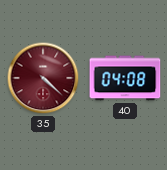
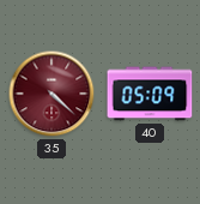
40: 04:08 -> 05:09 (150, 94)
